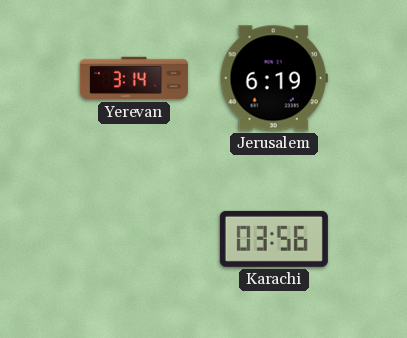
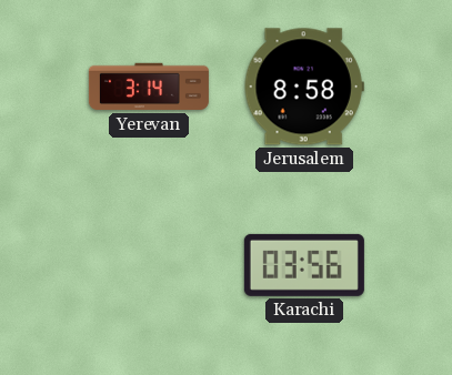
Jerusalem: 6:19 -> 8:58 (304, 87)
